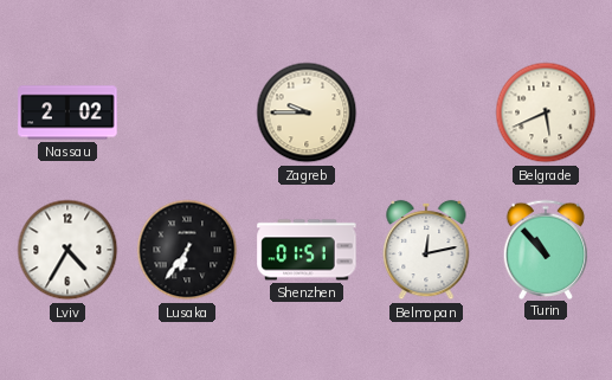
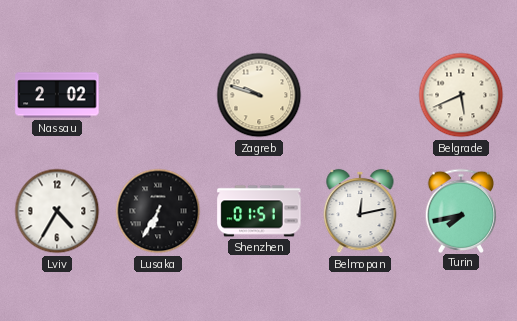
Zagreb: 9:45 -> 9:48 (259, 95)
Lusaka: 6:36 -> 6:35 (158, 211)
Turin: 10:53 -> 7:43 (461, 210)
